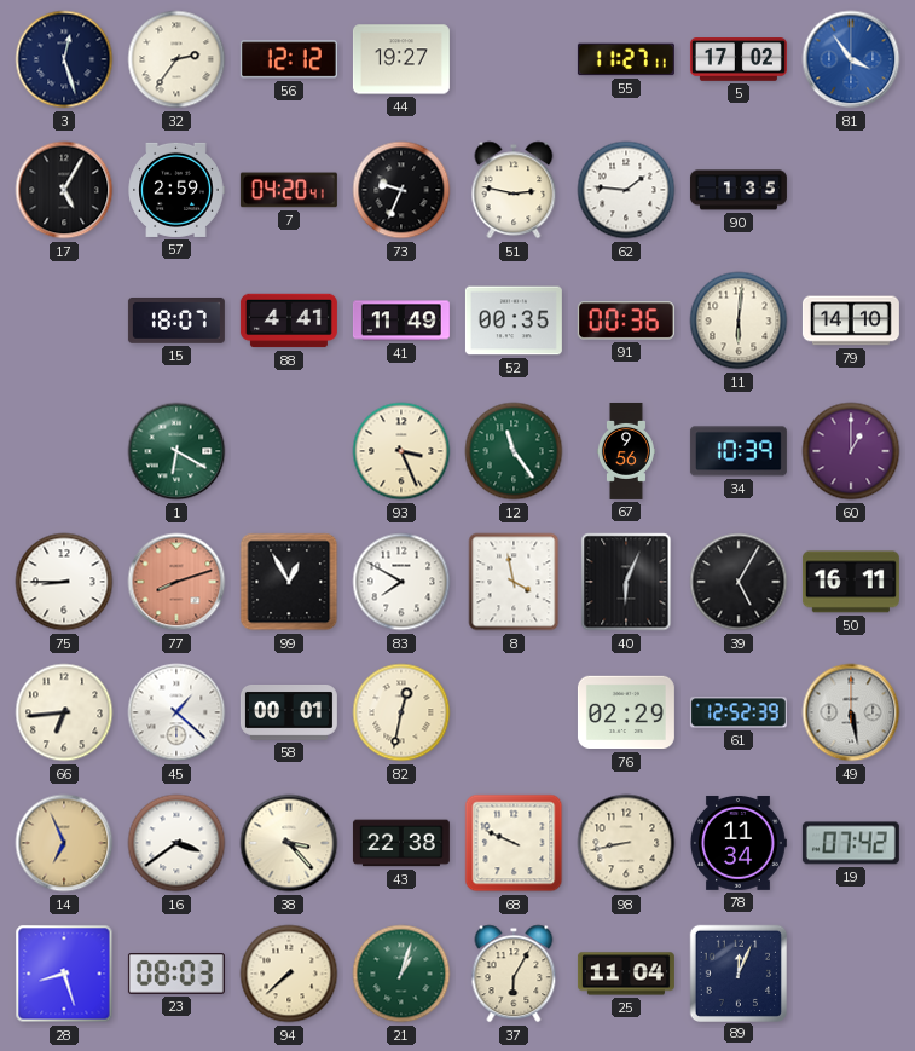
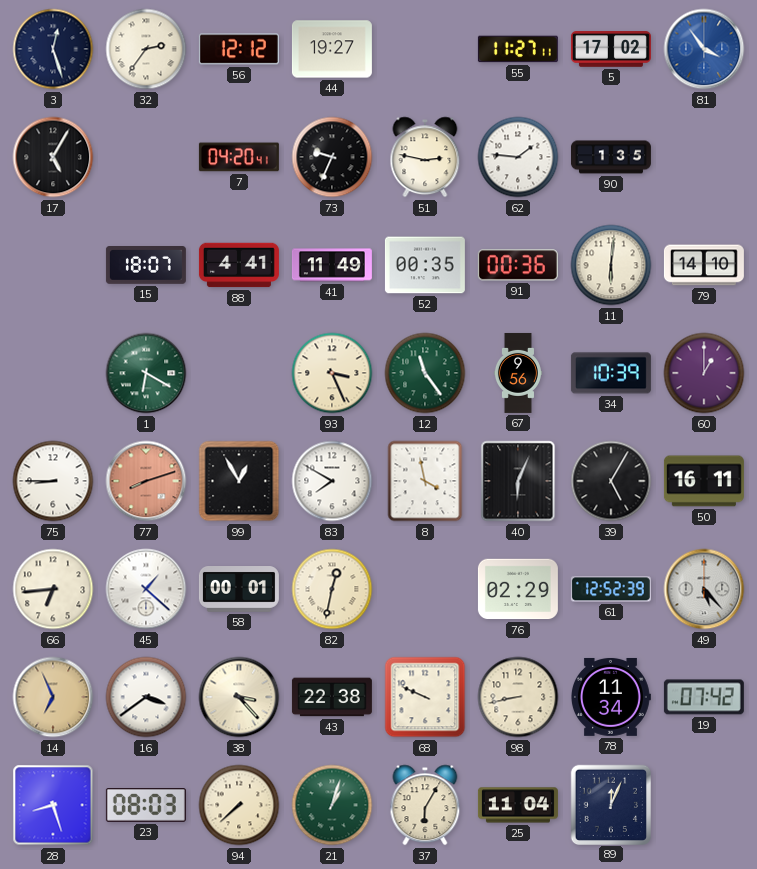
57: 2:59 -> none (176, 190)
49: 5:28 -> 5:23 (704, 589)
